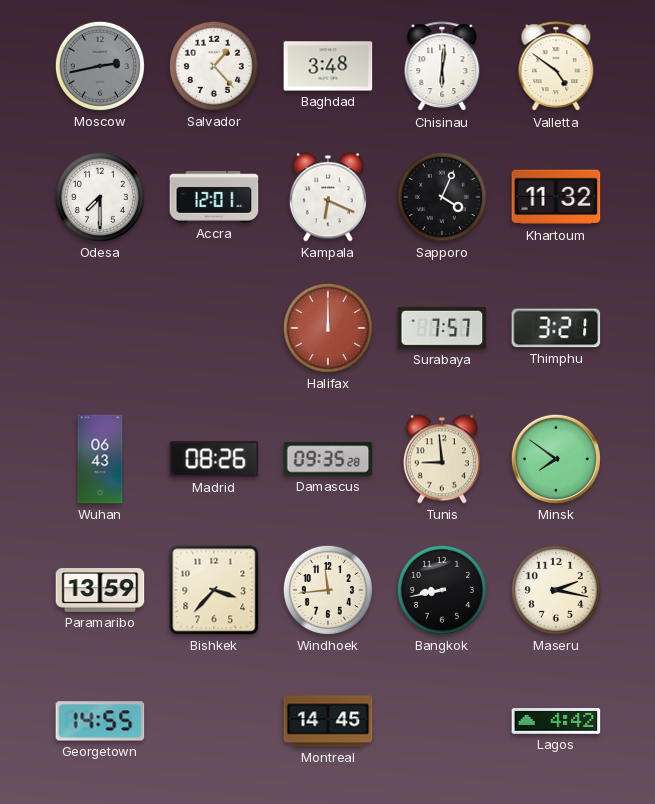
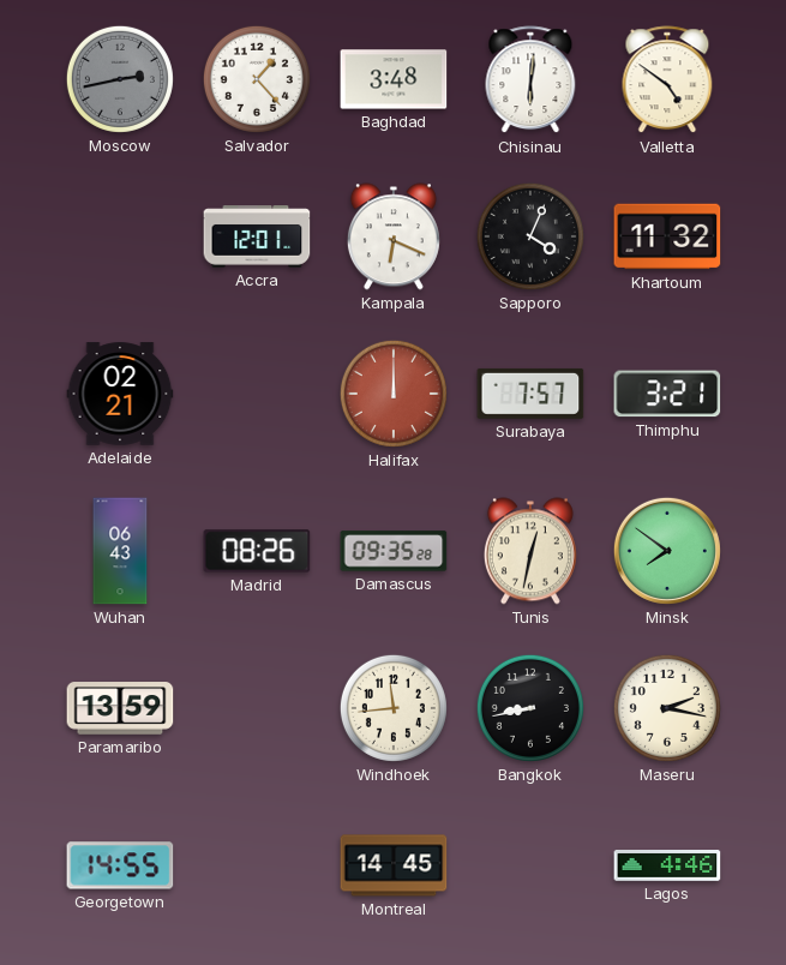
Odesa: 7:30 -> none (100, 197)
Adelaide: none -> 02:21 (120, 394)
Tunis: 8:59 -> 12:32 (530, 551)
Bishkek: 3:37 -> none (214, 590)
Lagos: 4:42 -> 4:46 (667, 867)
